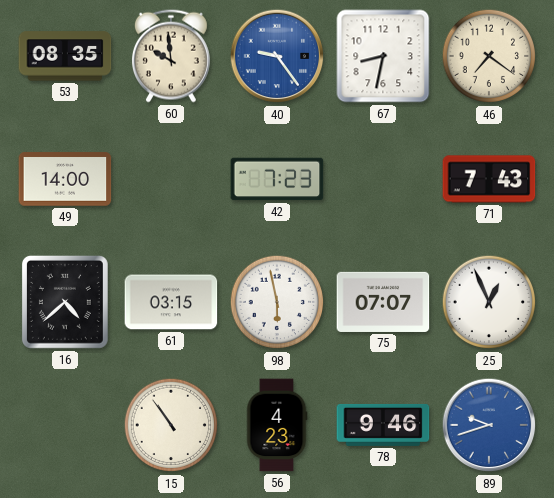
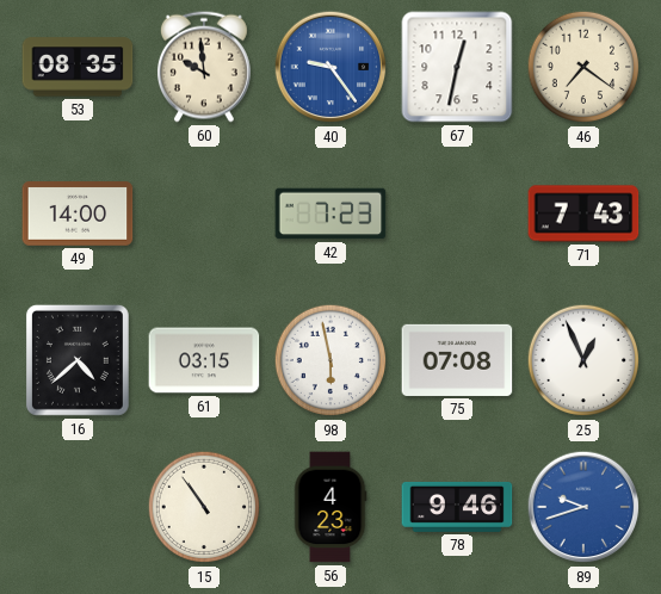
67: 8:32 -> 12:32 (457, 67)
75: 07:07 -> 07:08 (457, 360)
